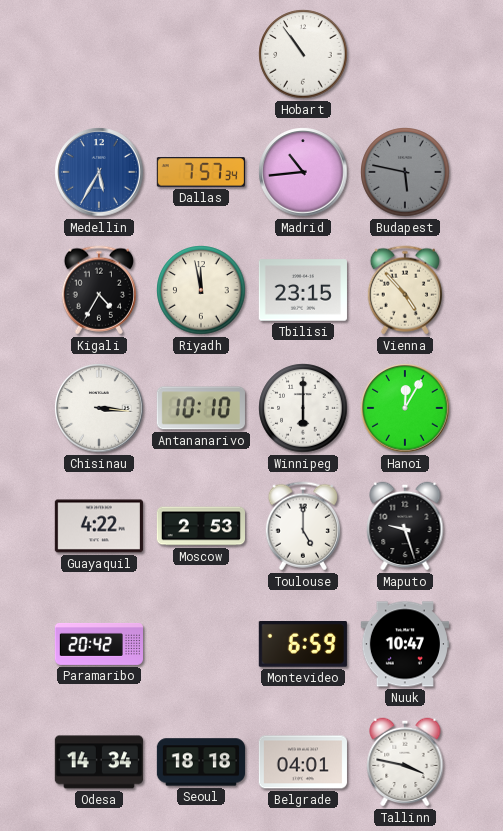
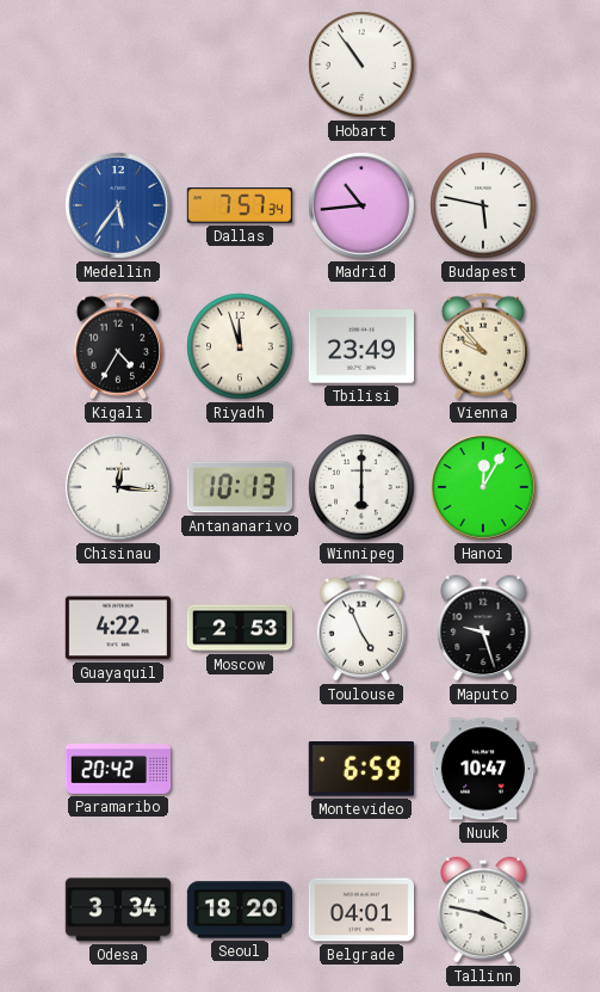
Medellin: 5:35 -> 5:36 (118, 205)
Budapest dial: grey -> white (483, 205)
Riyadh: 11:58 -> 11:57 (240, 346)
Tbilisi: 23:15 -> 23:49 (361, 346)
Vienna: 4:53 -> 9:53 (482, 346)
Chisinau: 3:16 -> 12:16 (118, 487)
Antananarivo: 10:10 -> 10:13 (240, 487)
Toulouse: 5:00 -> 4:56 (360, 628)
Odesa: 14:34 -> 3:34 (118, 910)
Seoul: 18:18 -> 18:20 (239, 910)
